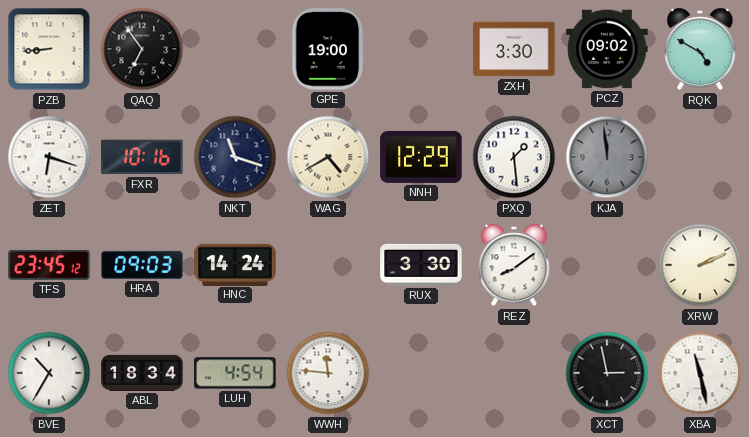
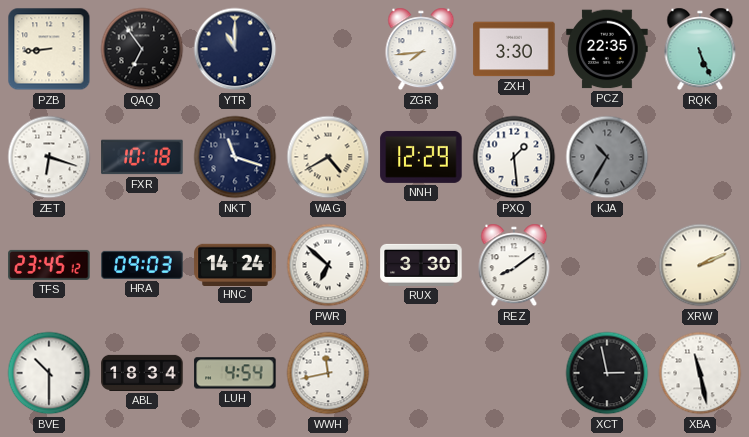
YTR: none -> 11:00 (235, 49)
GPE: 19:00 -> none (328, 49)
ZGR: none -> 7:44 (421, 49)
PCZ: 09:02 -> 22:35 (607, 49)
RQK: 4:50 -> 5:26 (700, 49)
FXR: 10:16 -> 10:18 (142, 157)
KJA: 11:59 -> 10:35 (607, 157)
PWR: none -> 6:52 (328, 265)
BVE: 10:35 -> 10:30 (49, 373)
WWH: 11:46 -> 11:43 (328, 373)
